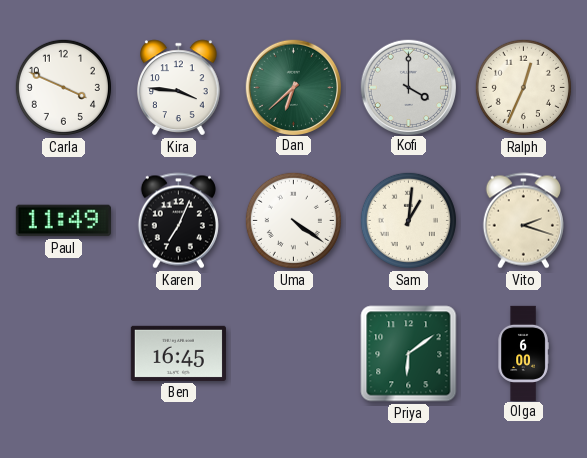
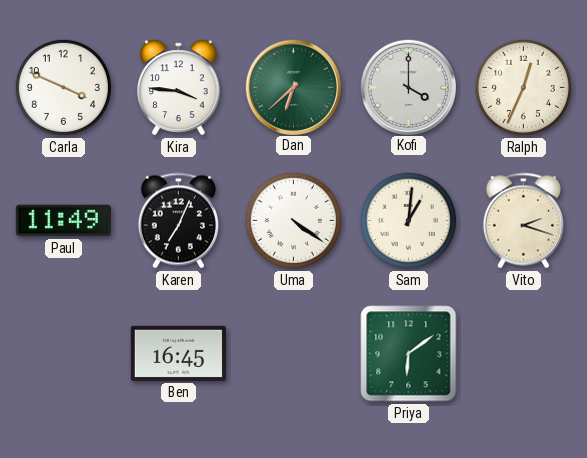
Olga: 6:00 -> none (523, 353)
